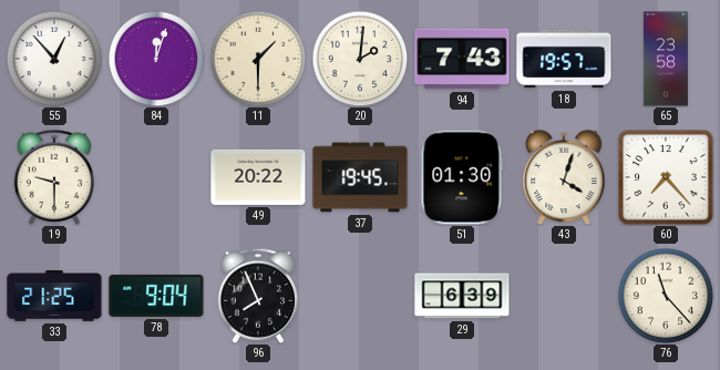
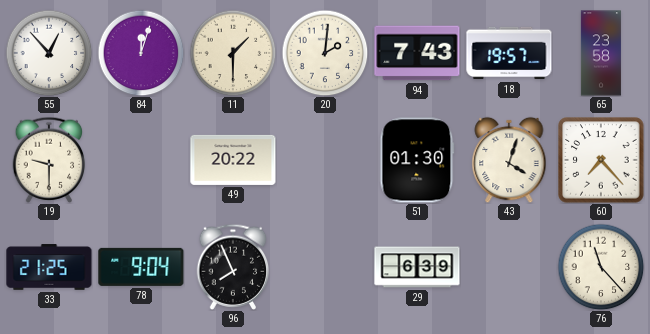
37: 19:45 -> none (360, 177)
